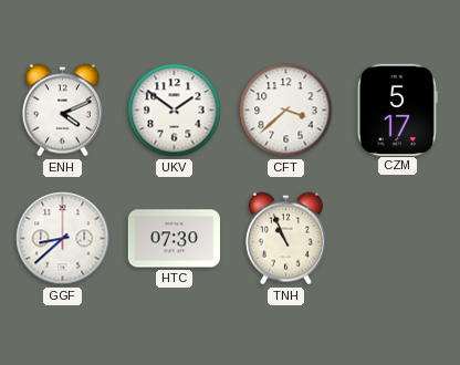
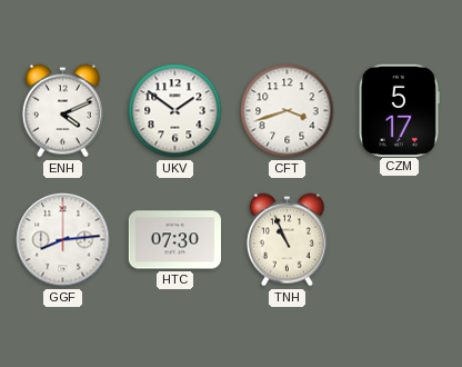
CFT: 3:38 -> 3:42 (288, 111)
GGF: 8:38 -> 8:14 (63, 240)
